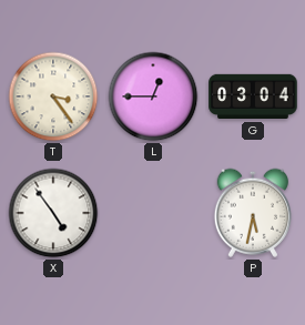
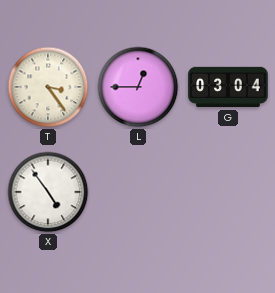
P: 5:32 -> none (252, 213)
